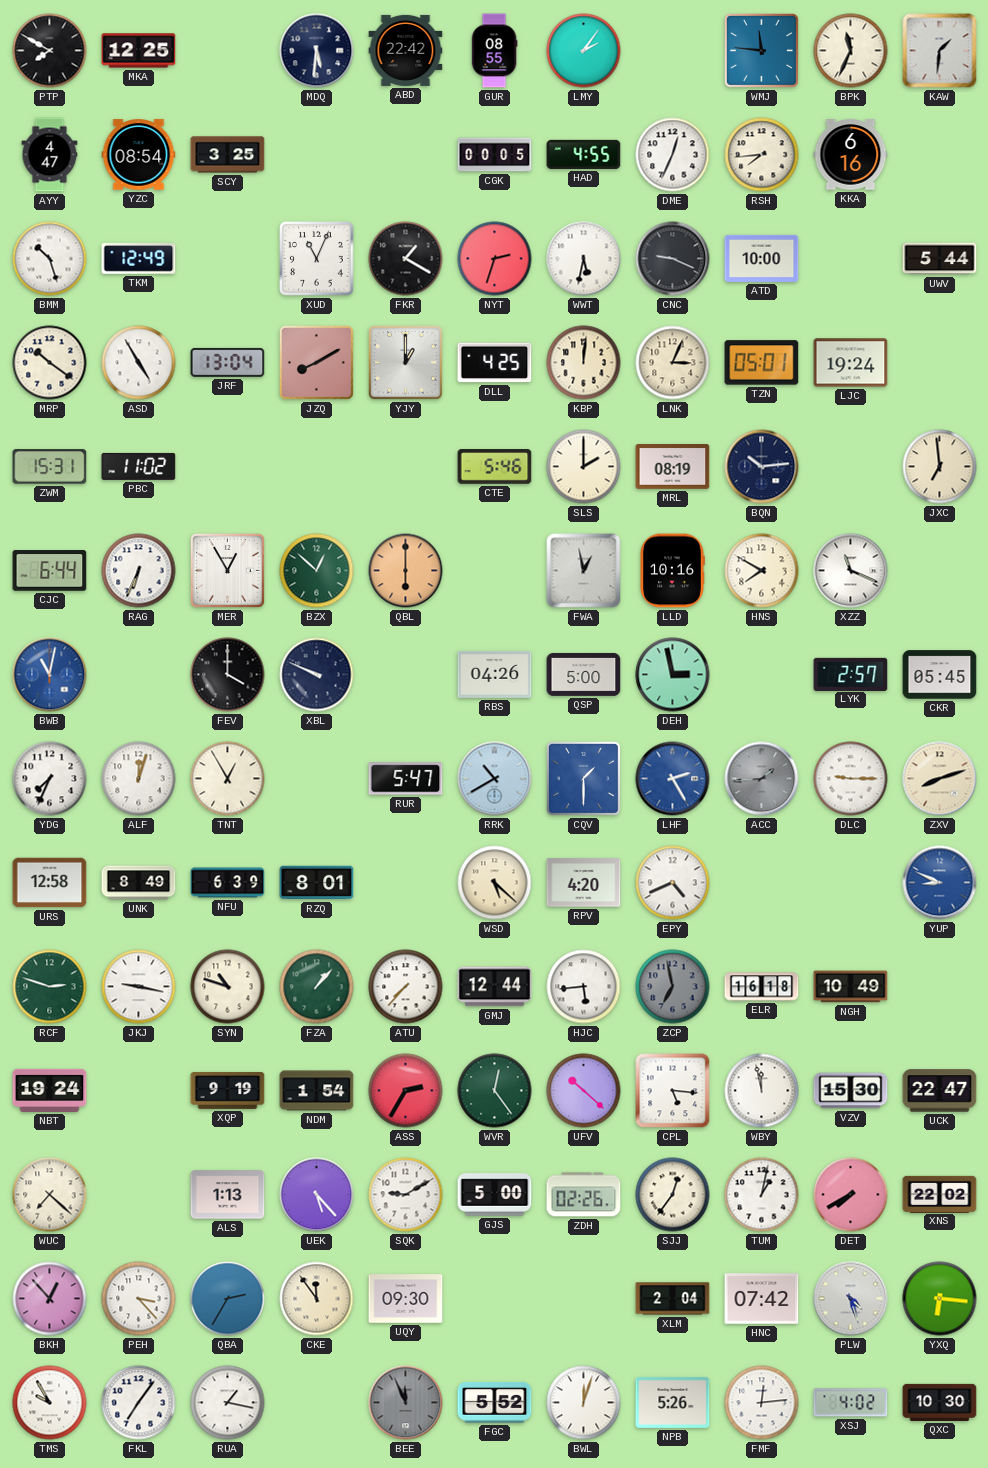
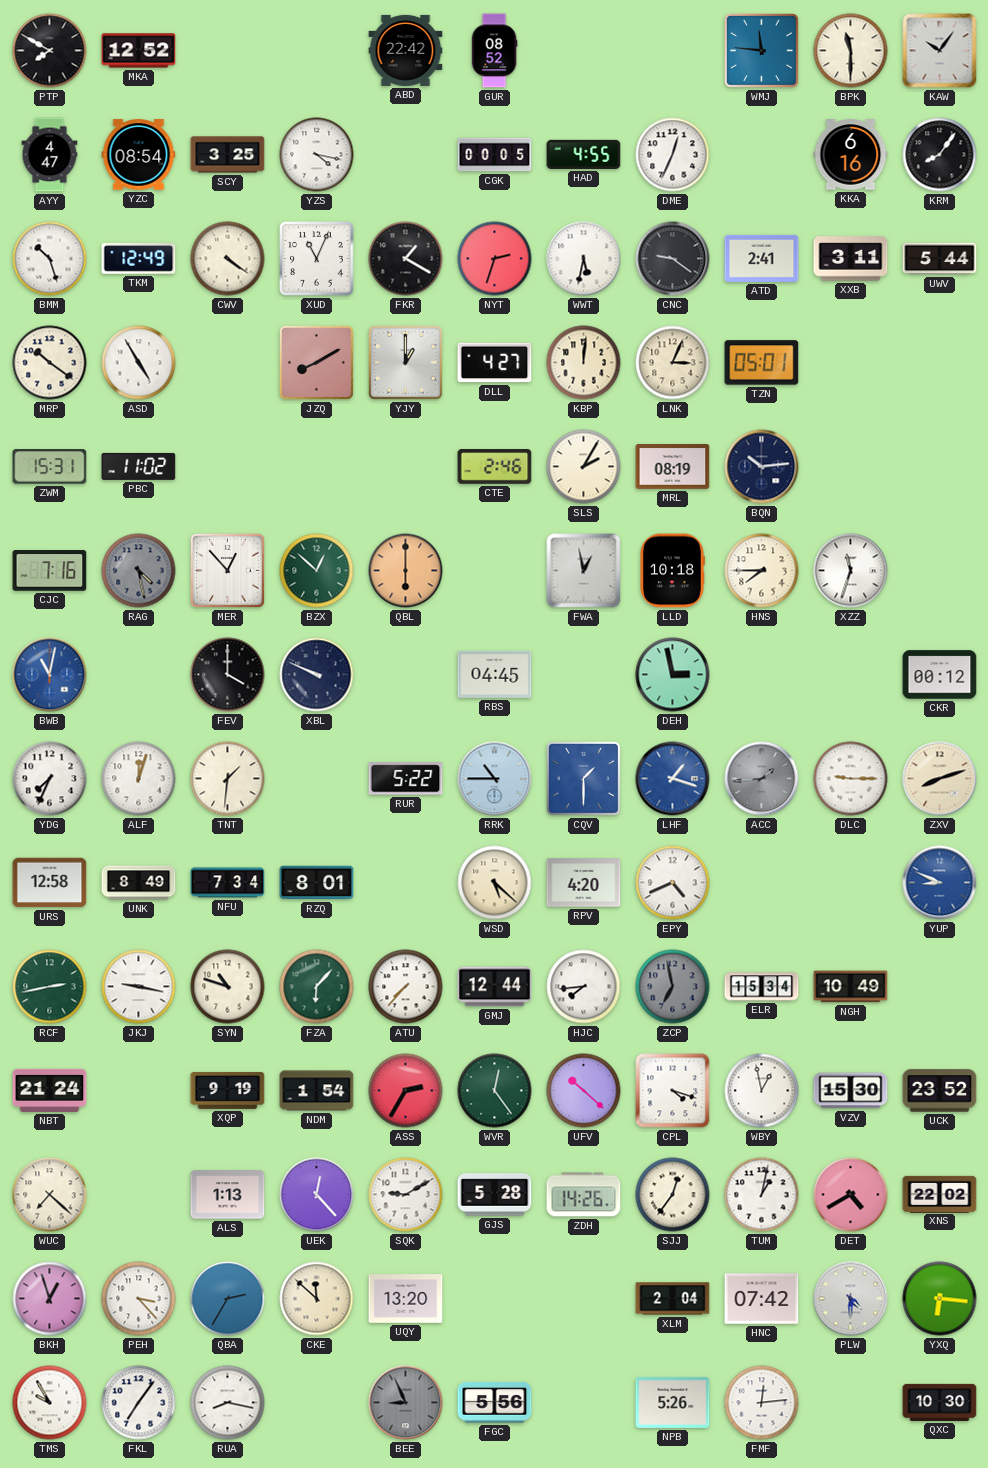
MKA: 12:25 -> 12:52 (139, 51)
MDQ: 5:31 -> none (317, 51)
GUR: 08:55 -> 08:52 (494, 51)
LMY: 2:06 -> none (584, 51)
BPK: 11:34 -> 11:30 (851, 51)
KAW: 1:31 -> 10:06 (940, 51)
YZS: none -> 4:17 (317, 155)
RSH: 7:44 -> none (762, 155)
KRM: none -> 8:06 (940, 155)
CWV: none -> 4:21 (228, 259)
CNC: 9:19 -> 9:21 (673, 259)
ATD: 10:00 -> 2:41 (762, 258)
XXB: none -> 3:11 (851, 259)
JRF: 13:04 -> none (228, 362)
DLL: 4:25 -> 4:27 (495, 363)
LJC: 19:24 -> none (851, 363)
CTE: 5:46 -> 2:46 (495, 467)
SLS: 2:00 -> 2:05 (584, 467)
JXC: 6:59 -> none (940, 467)
CJC: 6:44 -> 7:16 (50, 571)
RAG: 6:34 -> 4:28 (139, 571)
RAG dial: white -> grey (139, 571)
MER: 12:55 -> 12:53 (227, 570)
LLD: 10:16 -> 10:18 (672, 571)
HNS: 7:50 -> 7:45 (762, 571)
XZZ: 11:19 -> 11:33 (851, 571)
RBS: 04:26 -> 04:45 (495, 674)
QSP: 5:00 -> none (584, 674)
LYK: 2:57 -> none (851, 674)
CKR: 05:45 -> 00:12 (940, 675)
TNT: 12:55 -> 1:31 (228, 779)
RUR: 5:47 -> 5:22 (406, 779)
RRK: 10:40 -> 10:45 (495, 779)
LHF: 2:25 -> 1:18 (673, 779)
NFU: 6:39 -> 7:34 (228, 883)
RCF: 2:48 -> 2:43 (50, 987)
FZA: 1:07 -> 6:07 (317, 987)
HJC: 5:44 -> 7:44 (584, 987)
ELR: 16:18 -> 15:34 (762, 987)
NBT: 19:24 -> 21:24 (50, 1090)
CPL: 5:16 -> 4:18 (673, 1091)
WBY: 11:58 -> 12:58 (762, 1091)
UCK: 22:47 -> 23:52 (940, 1091)
UEK: 5:23 -> 12:23 (317, 1195)
GJS: 5:00 -> 5:28 (495, 1195)
ZDH: 02:26 -> 14:26 (584, 1195)
DET: 7:40 -> 4:40 (851, 1195)
BKH: 12:53 -> 12:57 (50, 1299)
CKE: 11:54 -> 11:52 (317, 1299)
UQY: 09:30 -> 13:20 (406, 1299)
PLW: 4:27 -> 4:30 (851, 1299)
RUA: 1:17 -> 8:17 (228, 1403)
BEE: 11:56 -> 8:56 (406, 1403)
FGC: 5:52 -> 5:56 (495, 1403)
BWL: 12:03 -> none (584, 1403)
XSJ: 4:02 -> none (851, 1403)
